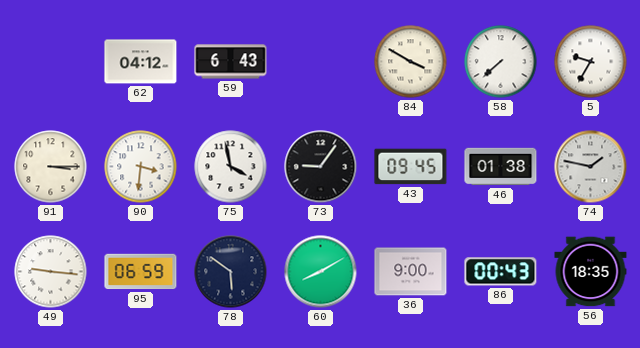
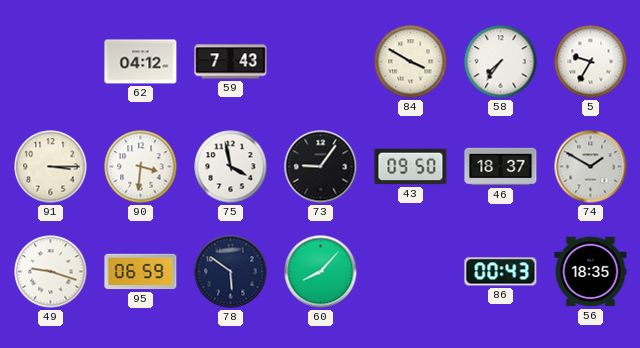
59: 6:43 -> 7:43 (231, 62)
58: 7:38 -> 7:36 (501, 62)
43: 09:45 -> 09:50 (411, 167)
46: 01:38 -> 18:37 (501, 167)
74: 1:47 -> 1:50 (591, 167)
49: 9:16 -> 9:18 (51, 272)
60: 8:10 -> 8:07 (321, 272)
36: 9:00 -> none (411, 272)
